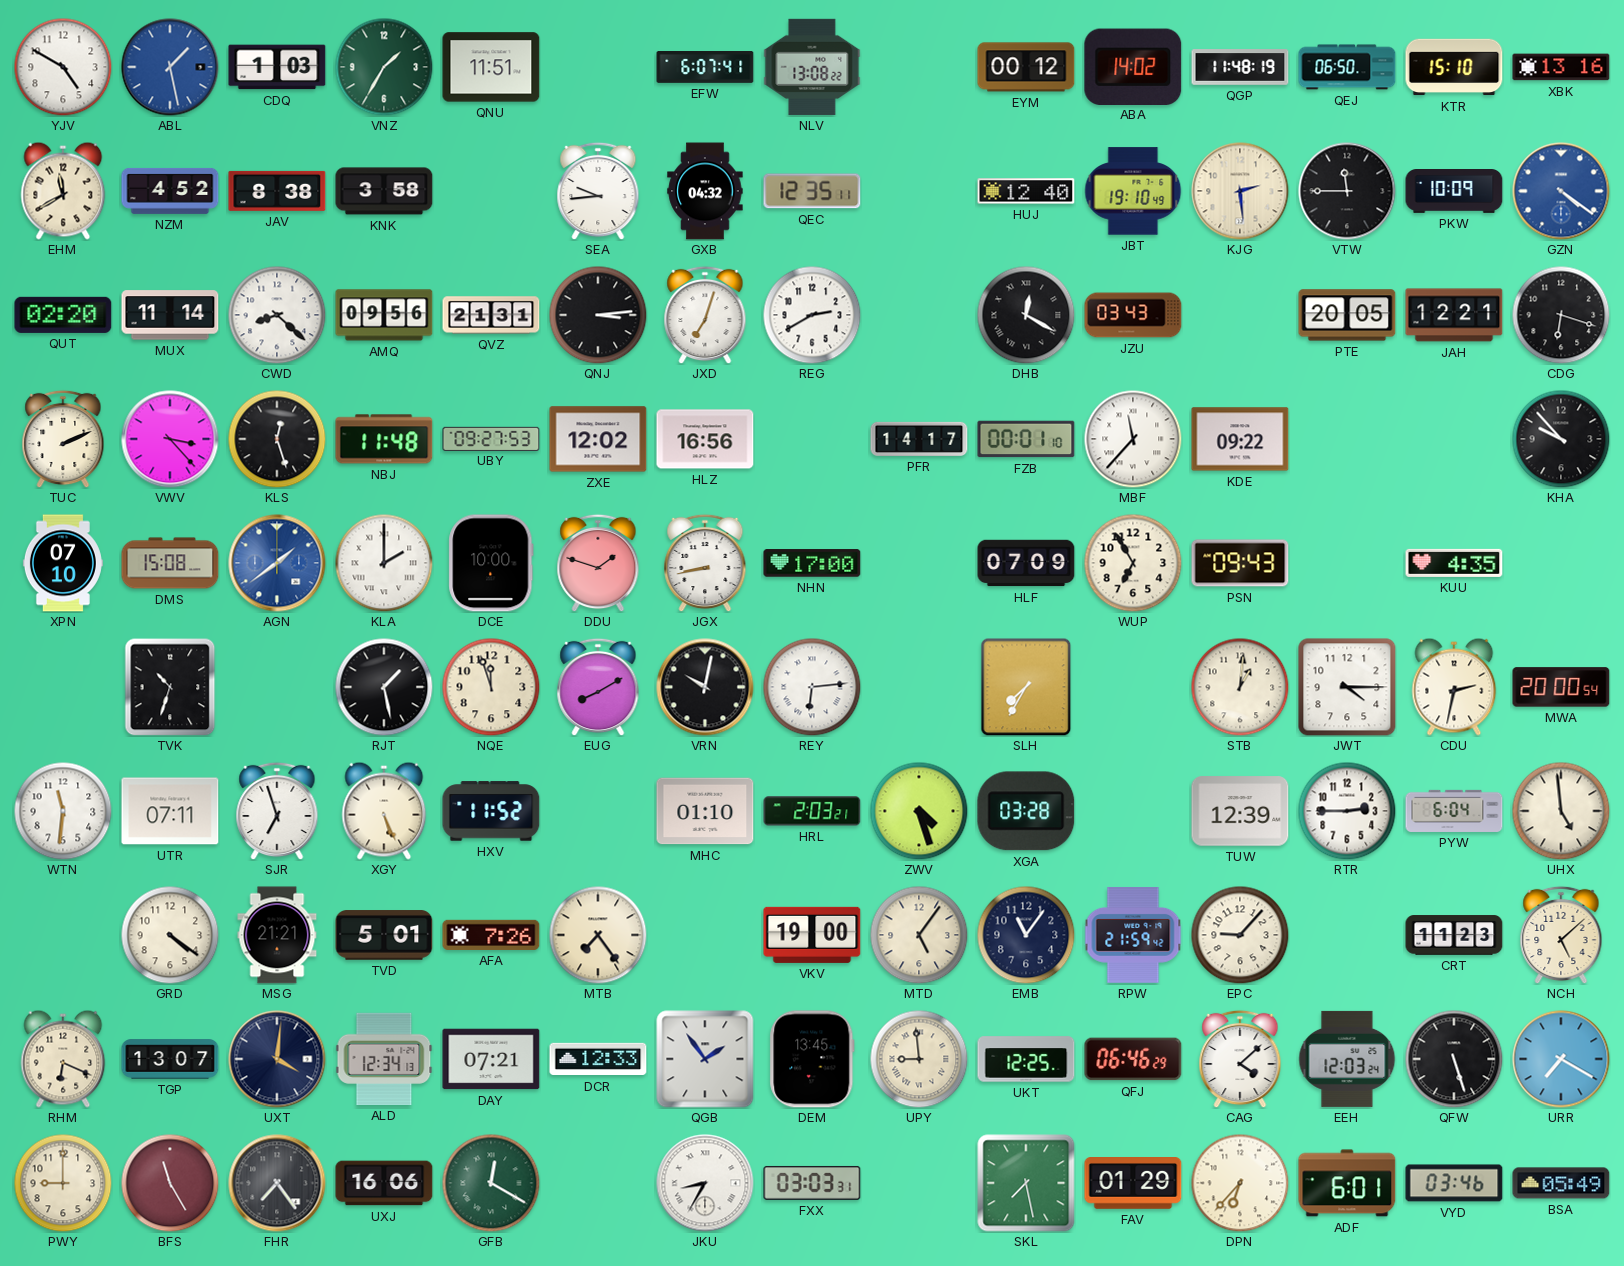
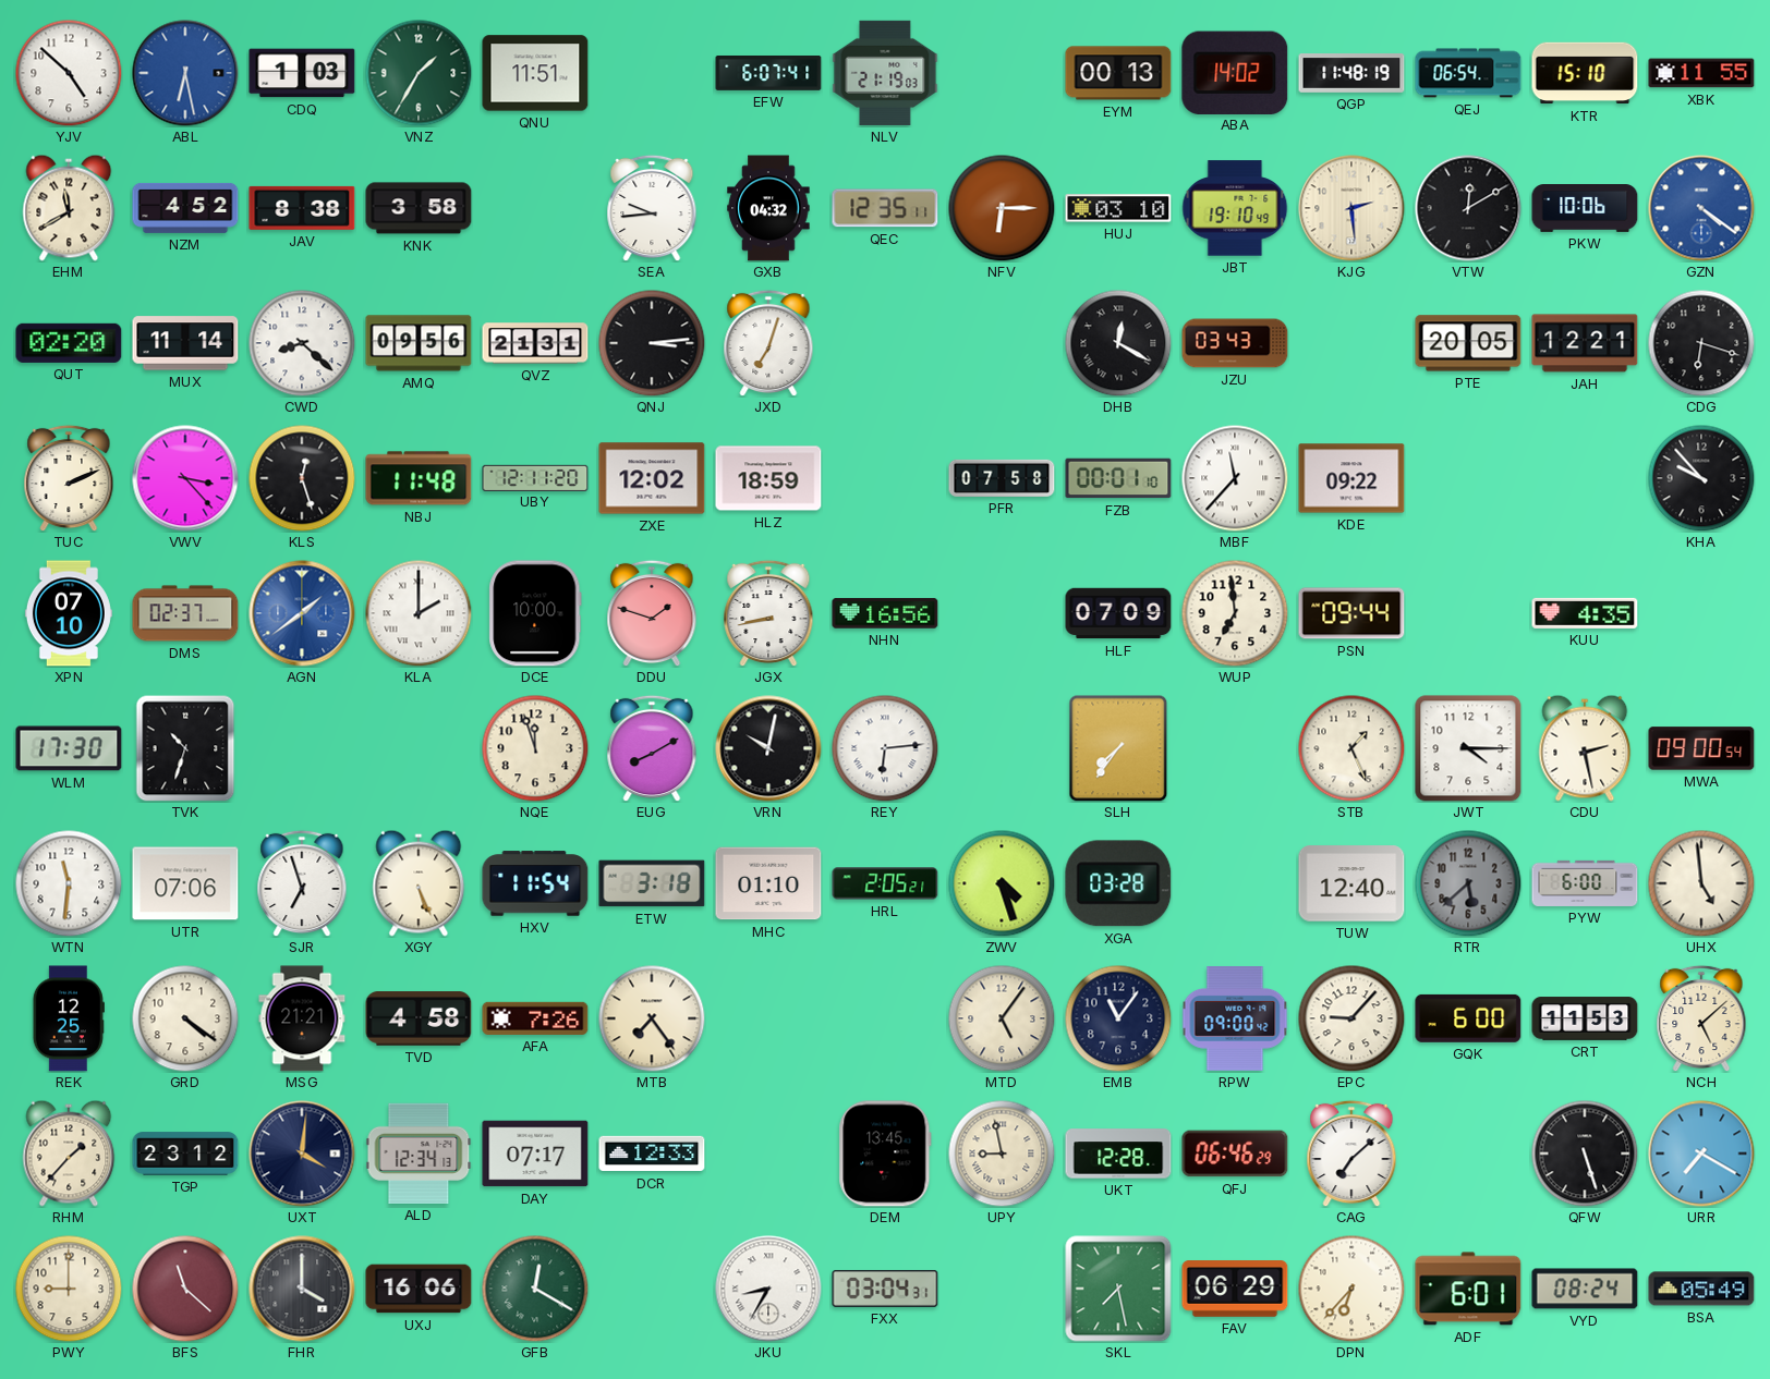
YJV: 4:50 -> 4:52 (69, 73)
ABL: 1:28 -> 6:28 (185, 73)
NLV: 13:08 -> 21:19 (885, 73)
EYM: 00:12 -> 00:13 (1118, 73)
QEJ: 06:50 -> 06:54 (1468, 73)
XBK: 13:16 -> 11:55 (1701, 73)
NFV: none -> 6:15 (1002, 208)
HUJ: 12:40 -> 03:10 (1118, 208)
VTW: 11:45 -> 12:10 (1468, 208)
PKW: 10:09 -> 10:06 (1585, 209)
REG: 2:40 -> none (812, 315)
UBY: 09:27 -> 12:11 (535, 477)
HLZ: 16:56 -> 18:59 (768, 478)
PFR: 14:17 -> 07:58 (1002, 478)
DMS: 15:08 -> 02:37 (185, 613)
NHN: 17:00 -> 16:56 (885, 613)
WUP: 6:55 -> 6:59 (1235, 613)
PSN: 09:43 -> 09:44 (1351, 613)
WLM: none -> 17:30 (69, 748)
RJT: 1:28 -> none (384, 687)
SLH: 7:35 -> 7:36 (1118, 748)
STB: 1:01 -> 1:26 (1351, 748)
CDU: 2:32 -> 2:28 (1585, 748)
MWA: 20:00 -> 09:00 (1701, 748)
UTR: 07:11 -> 07:06 (185, 883)
HXV: 11:52 -> 11:54 (535, 883)
ETW: none -> 3:18 (652, 883)
HRL: 2:03 -> 2:05 (885, 883)
TUW: 12:39 -> 12:40 (1351, 883)
RTR: 2:45 -> 5:38 (1468, 883)
RTR dial: white -> grey (1468, 883)
PYW: 6:04 -> 6:00 (1585, 883)
REK: none -> 12:25 (69, 1018)
TVD: 5:01 -> 4:58 (419, 1018)
VKV: 19:00 -> none (812, 935)
RPW: 21:59 -> 09:00 (1235, 1018)
GQK: none -> 6:00 (1468, 1018)
CRT: 11:23 -> 11:53 (1585, 1018)
RHM: 6:19 -> 1:37 (69, 1154)
TGP: 13:07 -> 23:12 (185, 1154)
DAY: 07:21 -> 07:17 (535, 1154)
QGB: 1:54 -> none (705, 1059)
UPY: 8:59 -> 8:58 (1002, 1154)
UKT: 12:25 -> 12:28 (1118, 1154)
CAG: 4:08 -> 7:08 (1351, 1154)
EEH: 12:03 -> none (1347, 1059)
BFS: 11:25 -> 11:22 (185, 1289)
FHR: 7:24 -> 4:00 (302, 1289)
FXX: 03:03 -> 03:04 (885, 1289)
FAV: 01:29 -> 06:29 (1235, 1289)
VYD: 03:46 -> 08:24 (1585, 1289)
